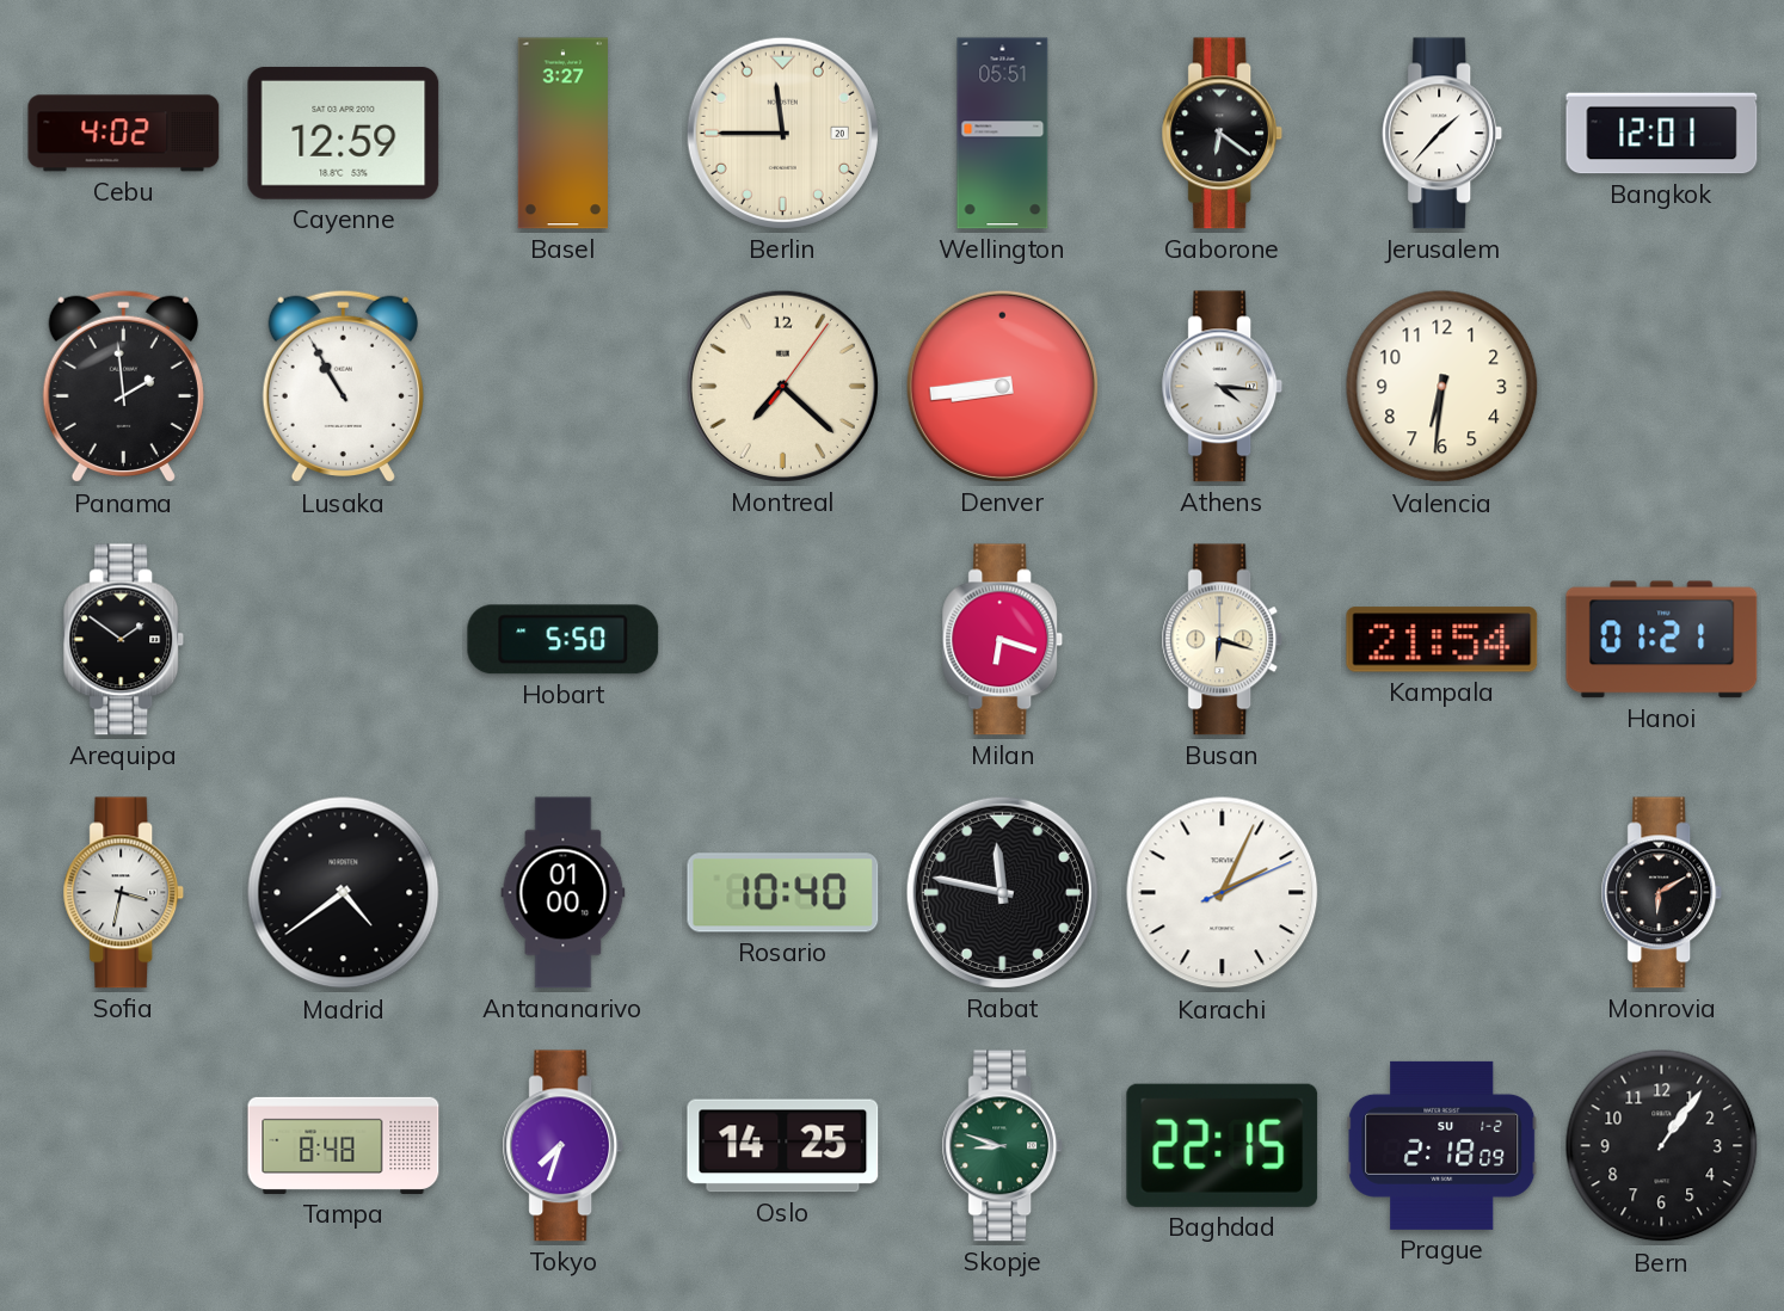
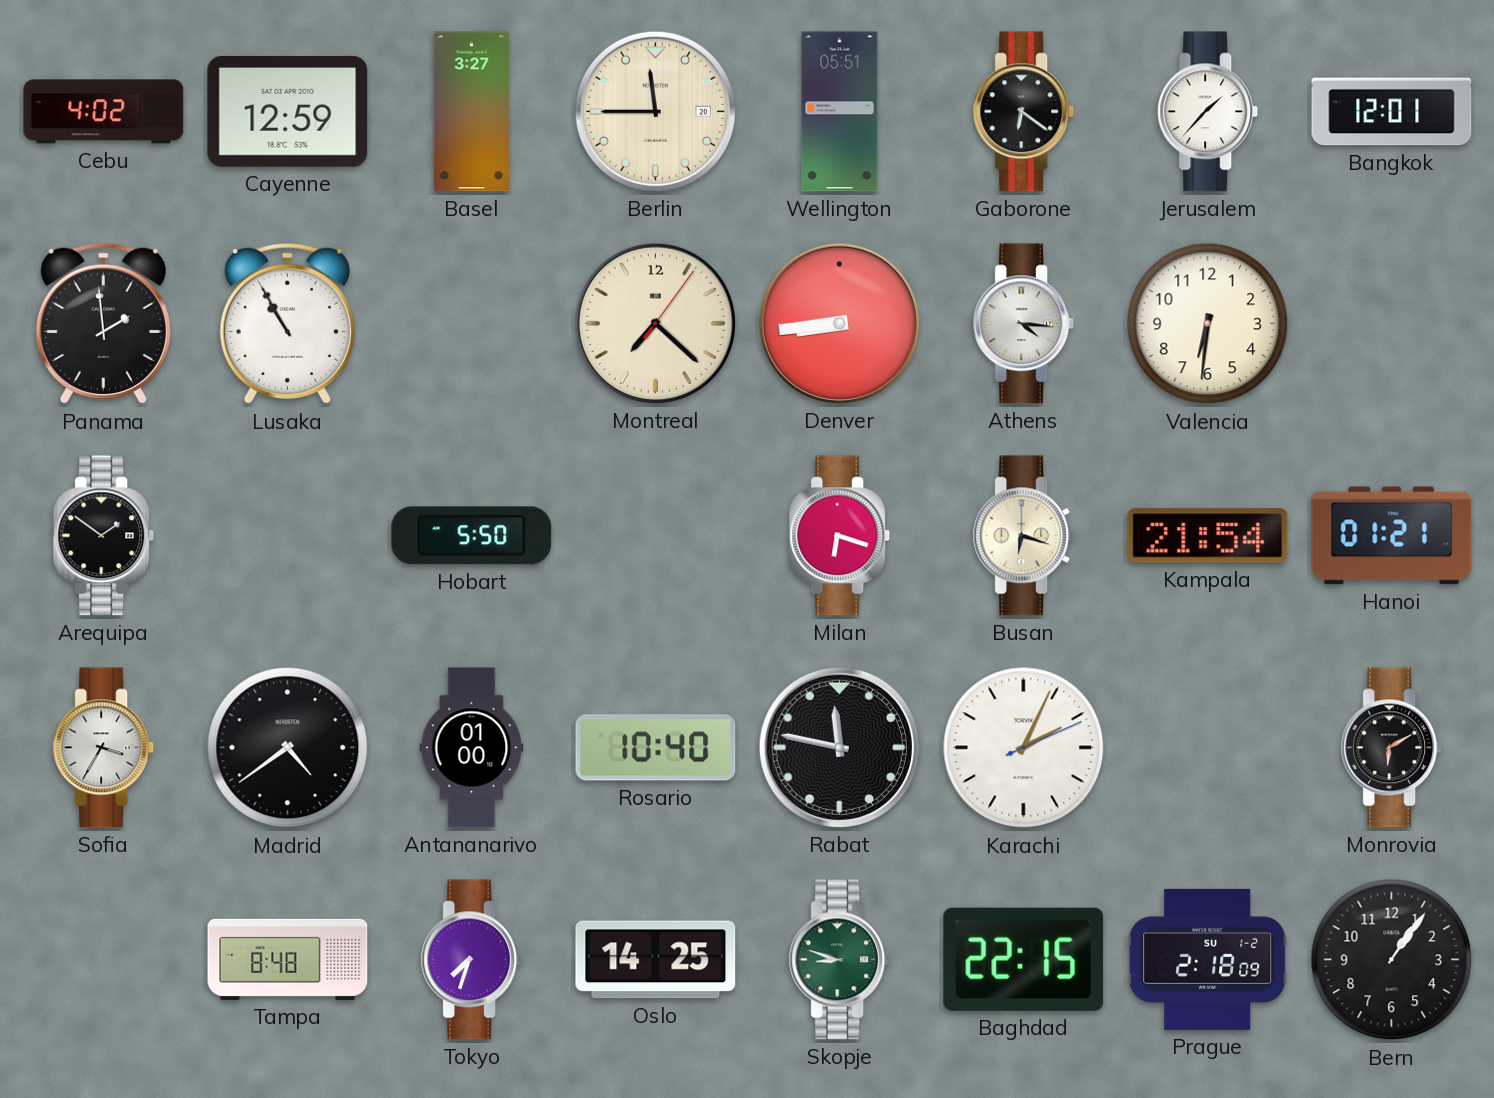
Sofia: 3:32 -> 3:35 (104, 748)
